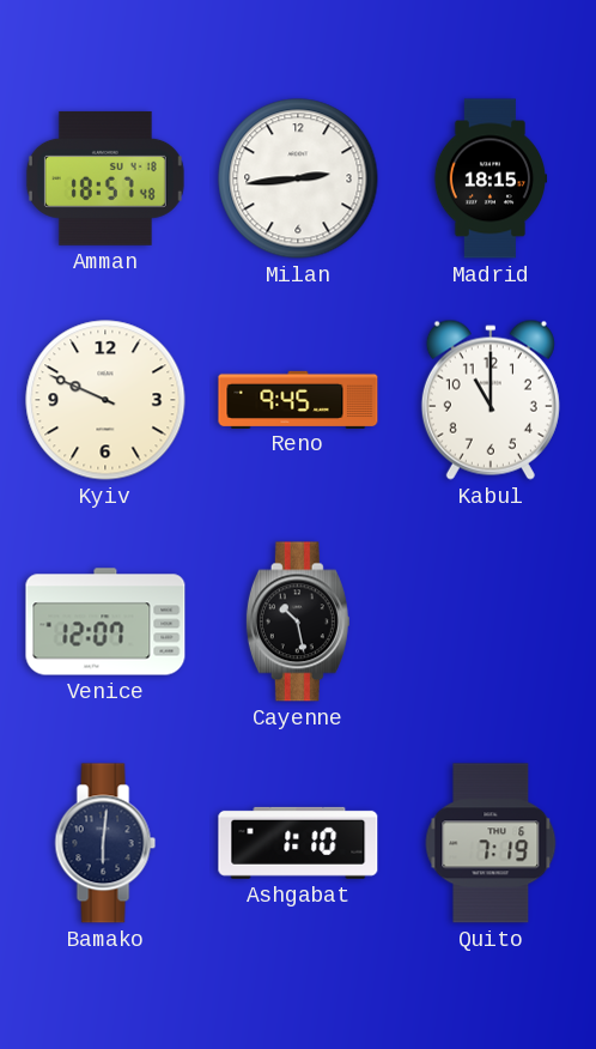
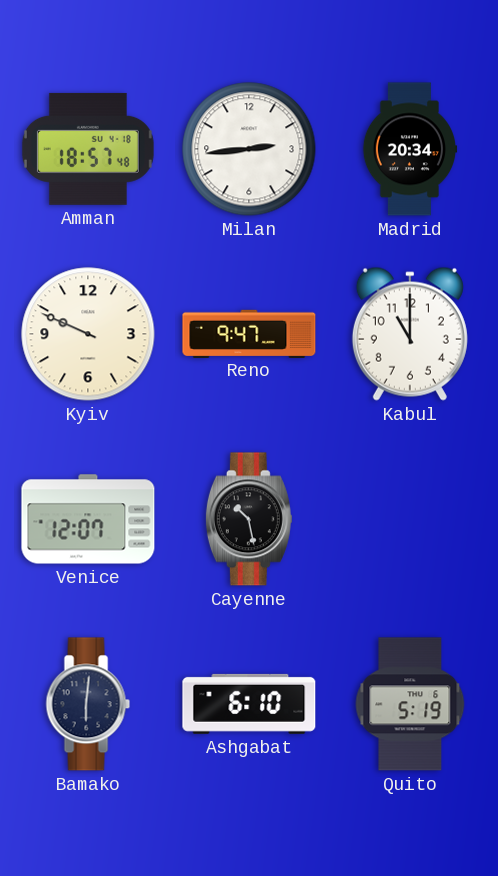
Madrid: 18:15 -> 20:34 (410, 149)
Reno: 9:45 -> 9:47 (249, 333)
Ashgabat: 1:10 -> 6:10 (249, 704)
Quito: 7:19 -> 5:19 (410, 704)
